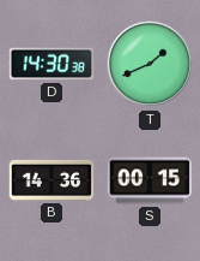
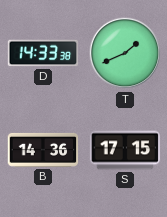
D: 14:30 -> 14:33 (43, 53)
S: 00:15 -> 17:15 (125, 150)
